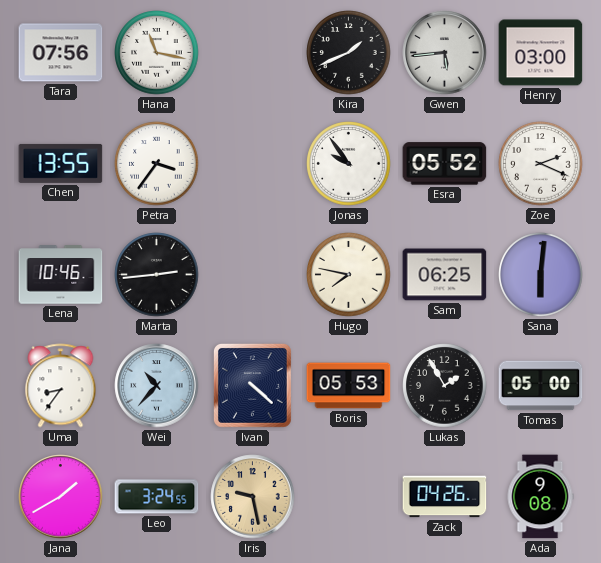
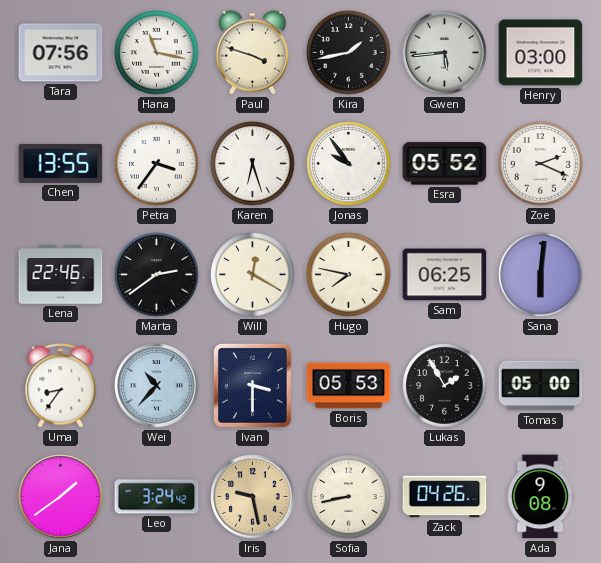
Paul: none -> 3:48 (253, 53)
Kira: 1:41 -> 1:43 (349, 53)
Karen: none -> 6:27 (253, 164)
Lena: 10:46 -> 22:46 (61, 275)
Marta: 2:44 -> 2:39 (157, 275)
Will: none -> 12:20 (253, 275)
Ivan: 4:22 -> 3:30 (252, 385)
Jana: 1:40 -> 1:39 (61, 497)
Leo: 3:24:55 -> 3:24:42 (157, 497)
Sofia: none -> 8:43 (349, 497)
